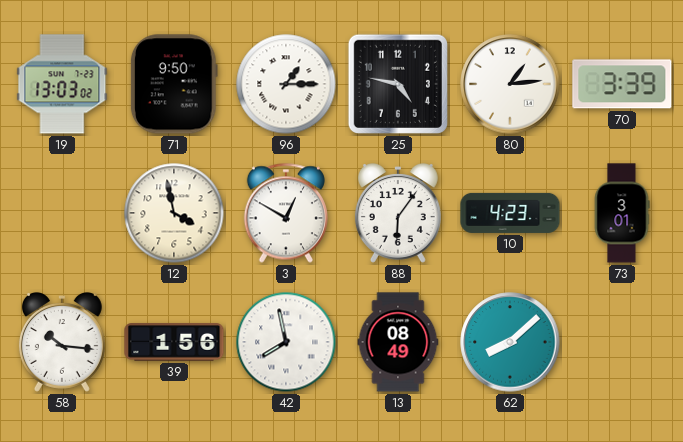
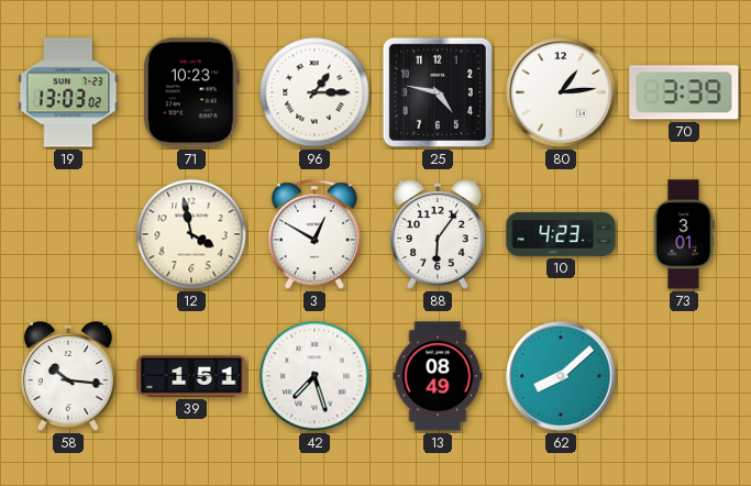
71: 9:50 -> 10:23 (191, 92)
39: 1:56 -> 1:51 (191, 376)
42: 7:58 -> 7:27 (314, 376)
